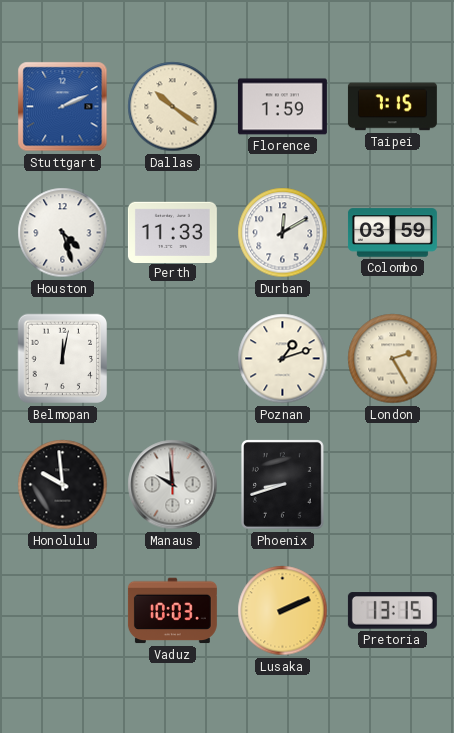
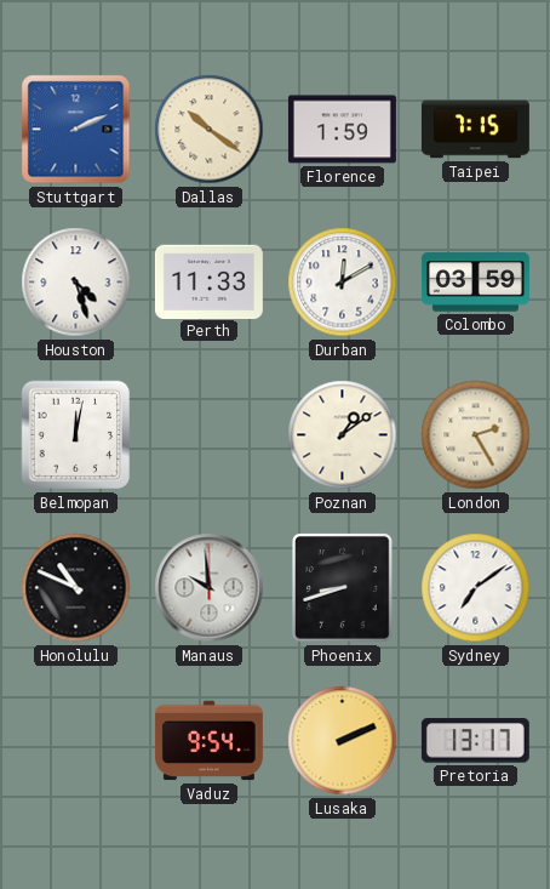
Poznan: 1:12 -> 1:09 (343, 435)
Honolulu: 9:59 -> 10:49 (76, 588)
Sydney: none -> 7:09 (476, 588)
Vaduz: 10:03 -> 9:54 (208, 741)
Pretoria: 13:15 -> 13:17 (475, 741)
